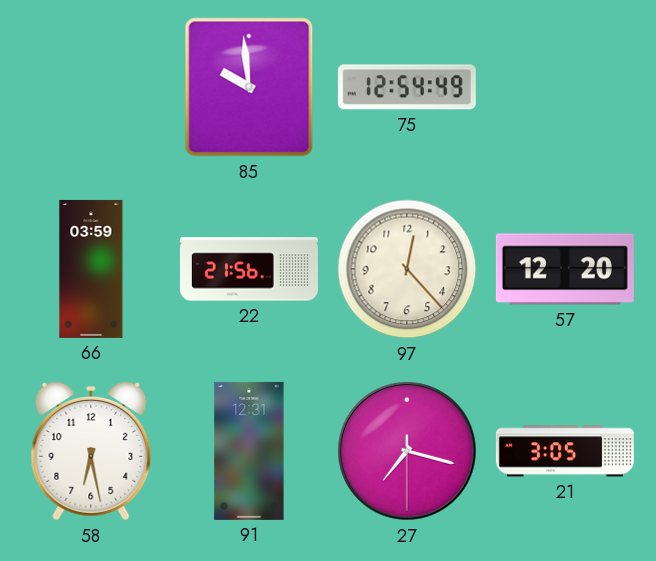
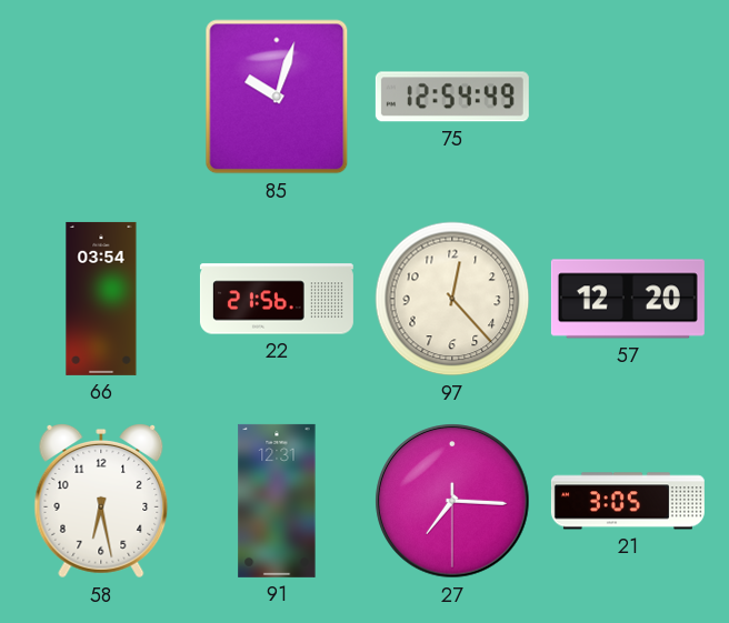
85: 9:59 -> 10:03 (277, 97)
66: 03:59 -> 03:54 (101, 299)
27: 7:17 -> 7:15 (452, 501)
